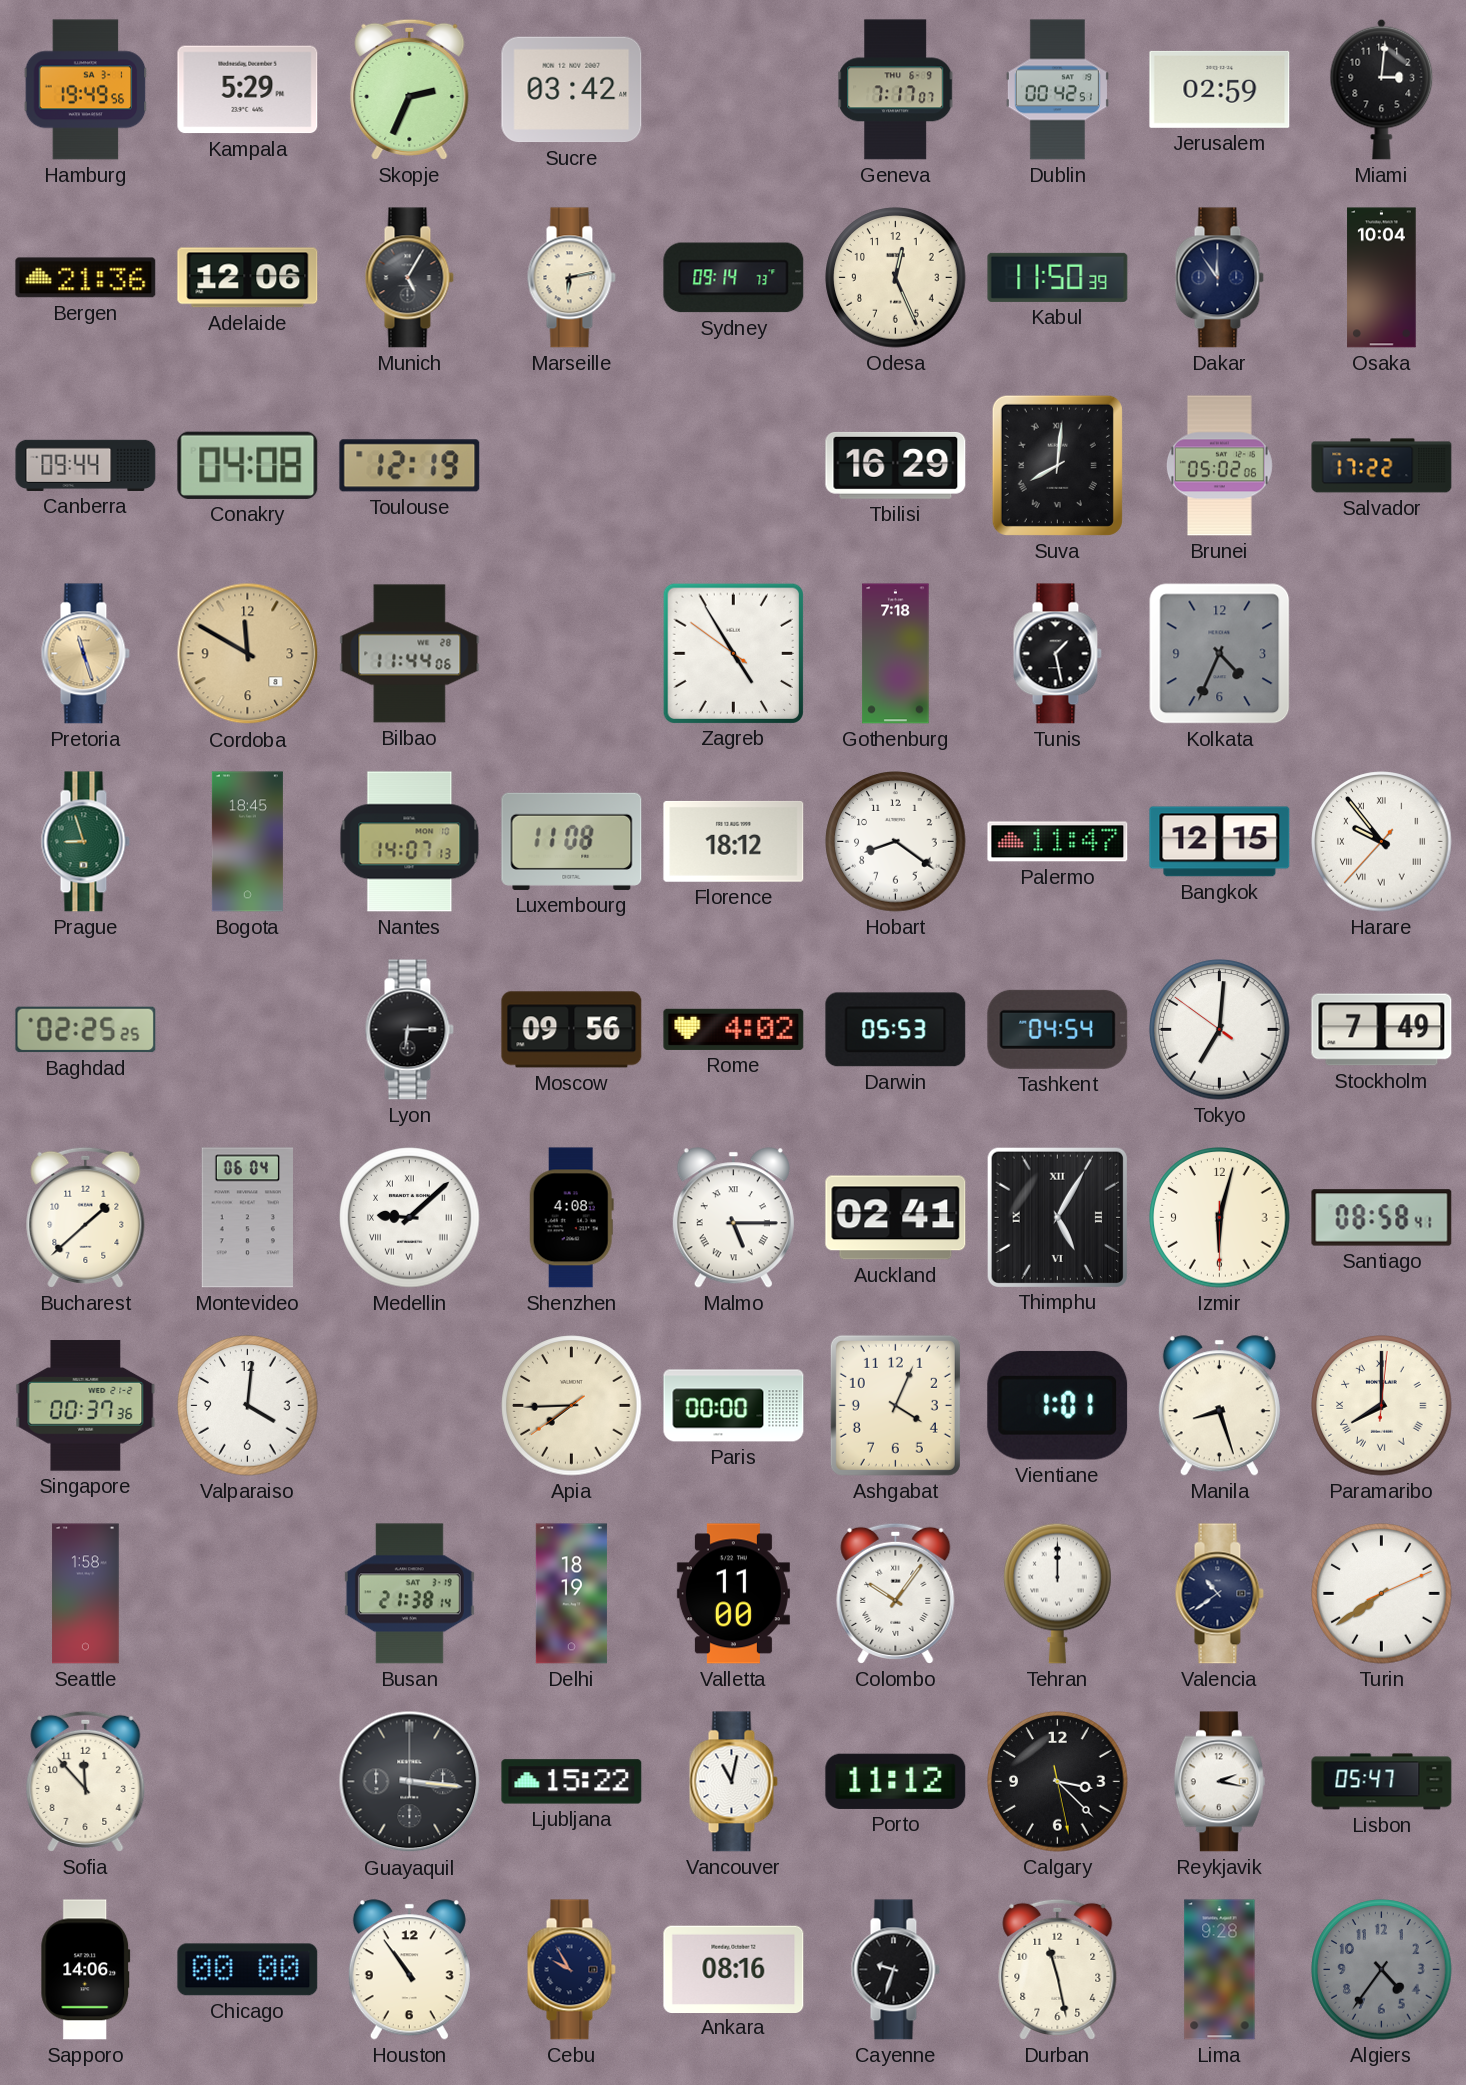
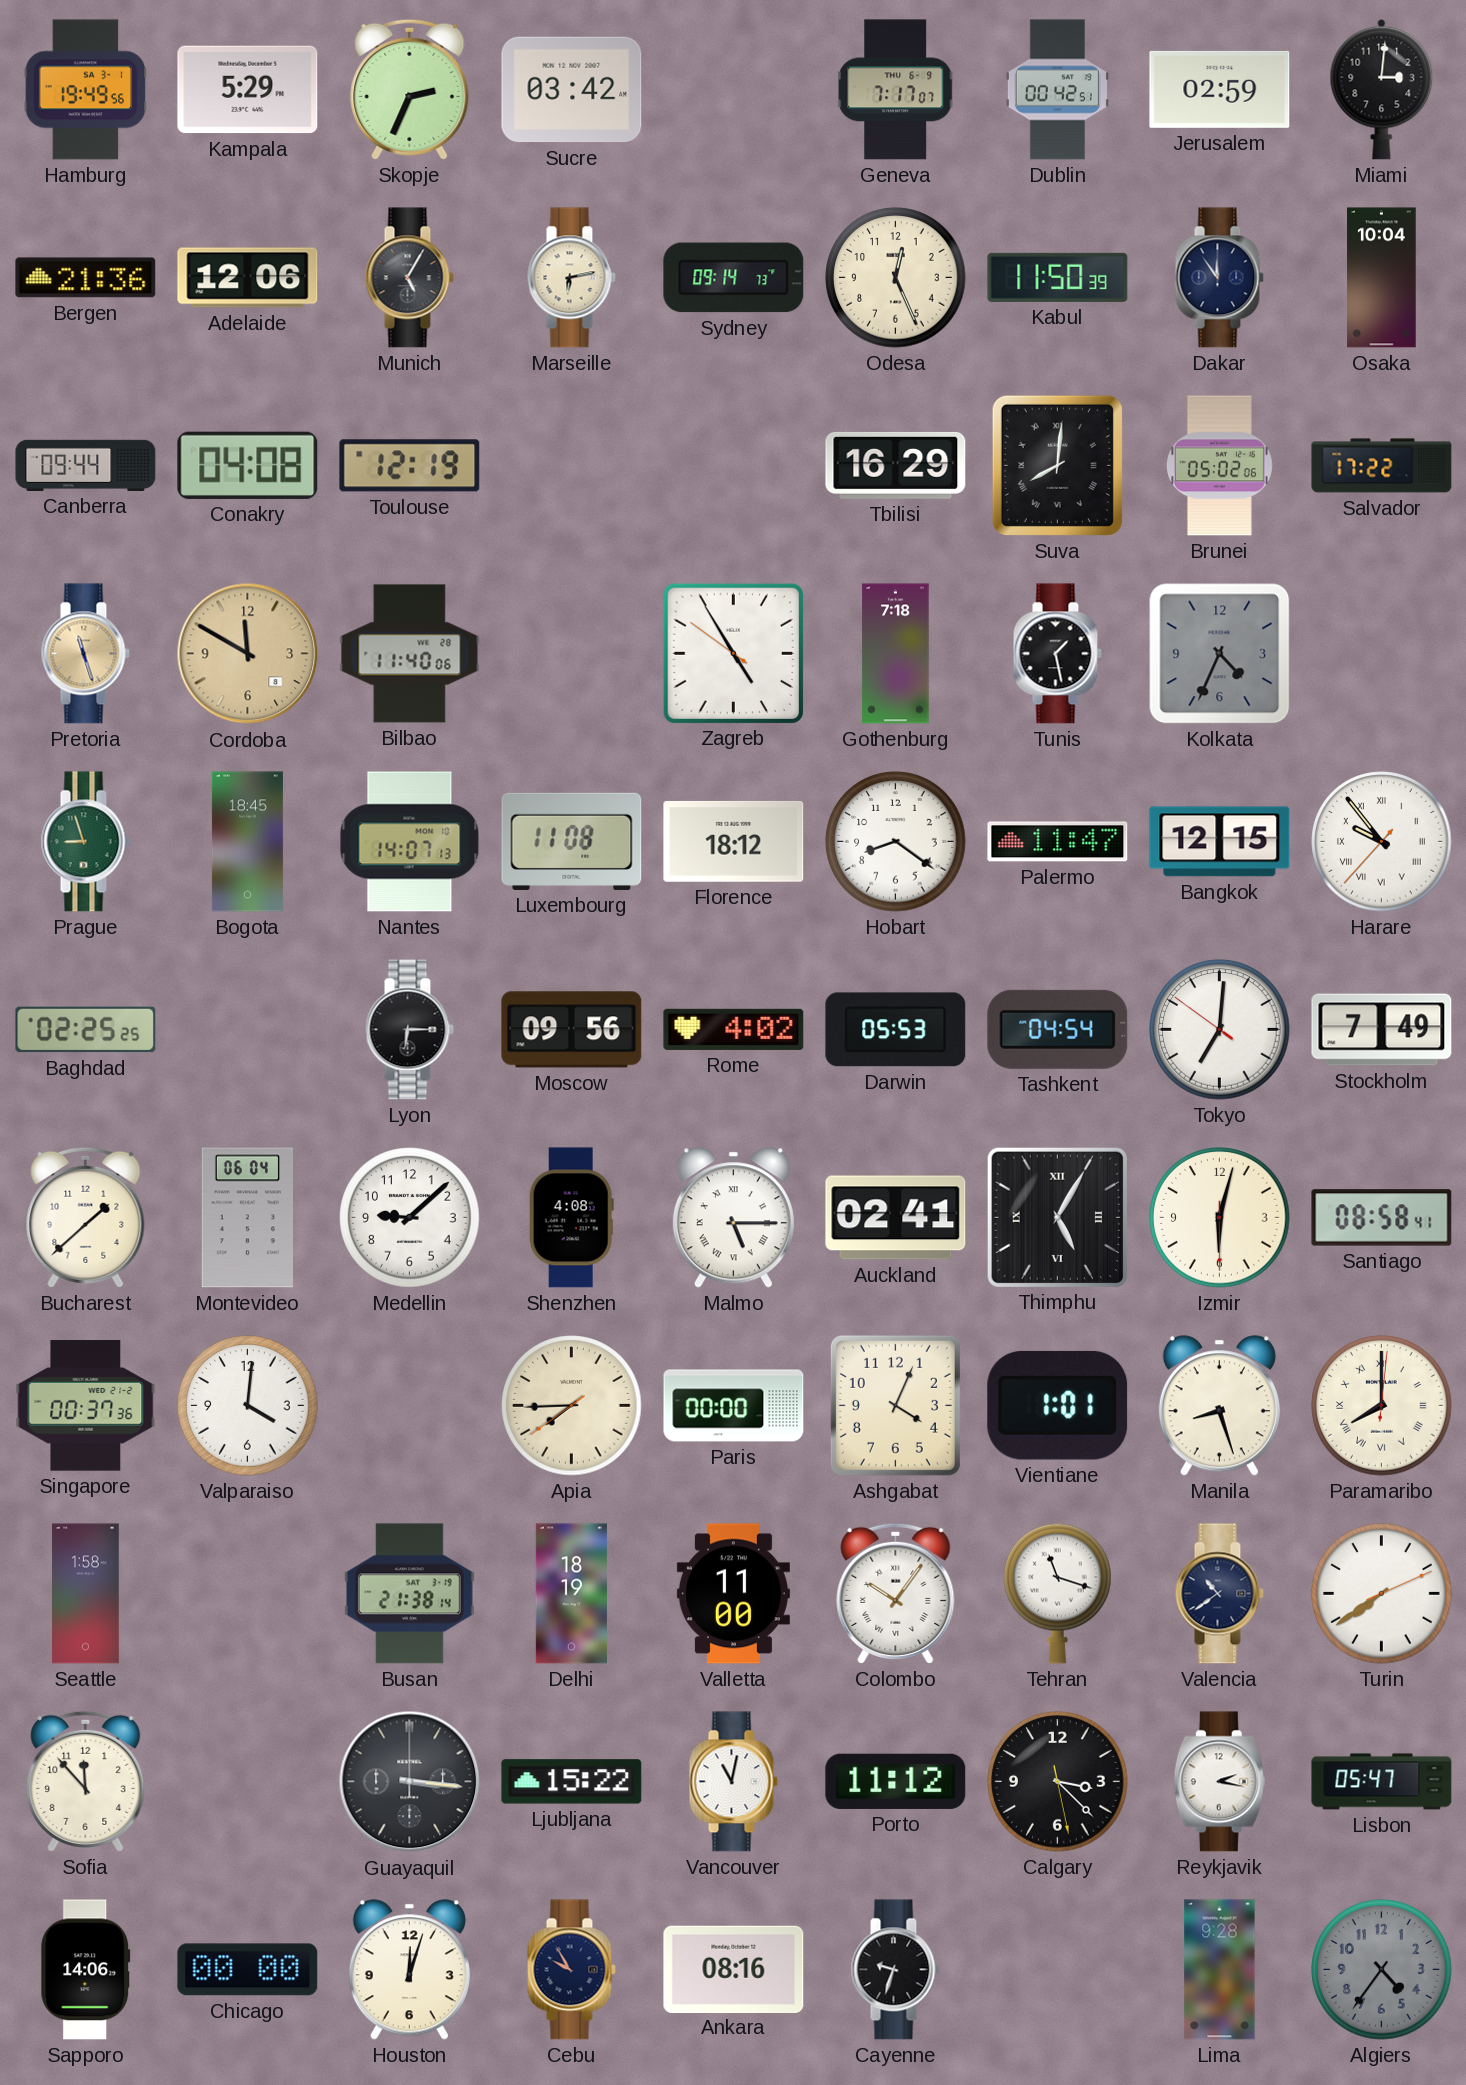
Bilbao: 11:44 -> 11:40 (410, 654)
Medellin numerals: Roman -> Arabic (410, 1218)
Tehran: 12:00 -> 11:18 (1058, 1593)
Houston: 10:54 -> 12:03 (409, 1970)
Durban: 11:28 -> none (1058, 1969)
